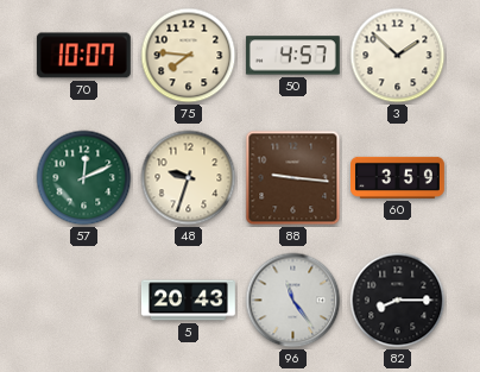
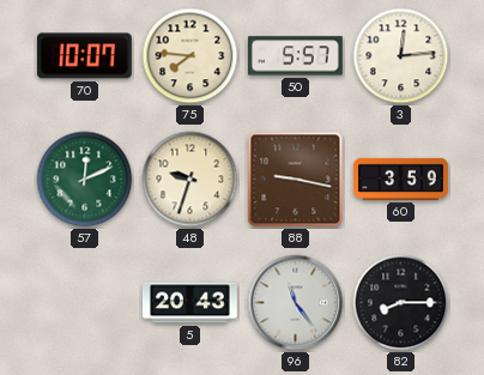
50: 4:57 -> 5:57 (295, 56)
3: 1:52 -> 12:14 (401, 56)
88: 9:16 -> 9:17 (296, 180)
